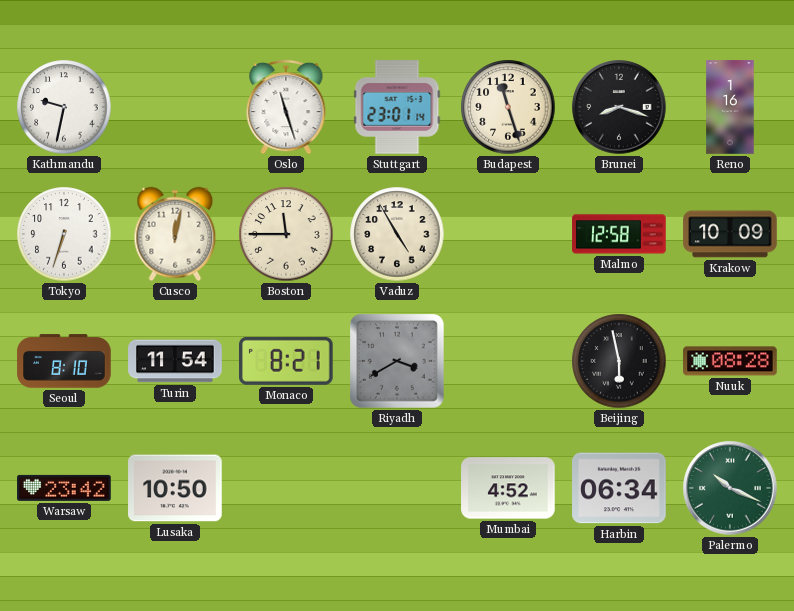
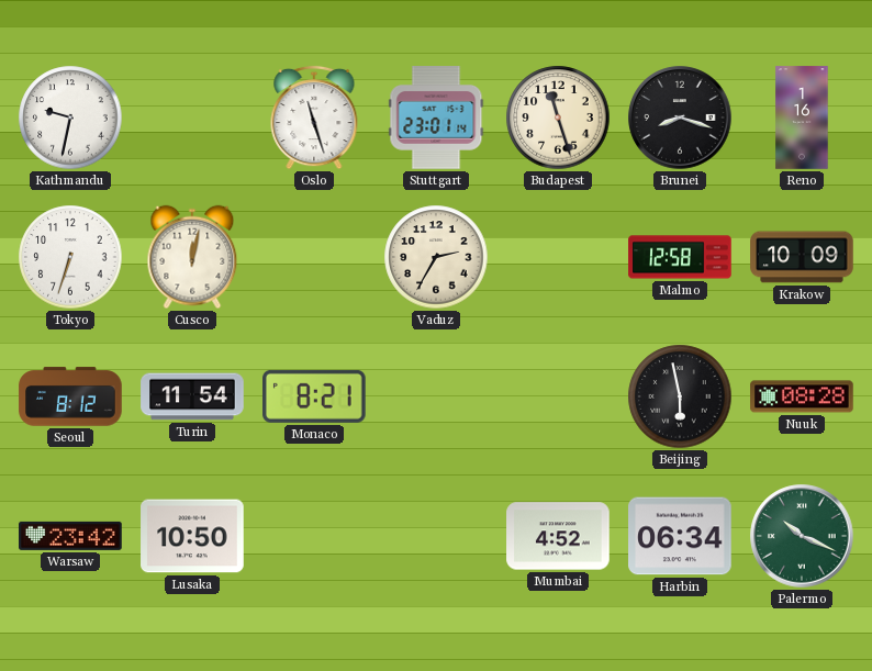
Boston: 11:45 -> none (286, 234)
Vaduz: 4:55 -> 2:35 (436, 257)
Seoul: 8:10 -> 8:12 (70, 396)
Riyadh: 3:40 -> none (398, 362)
